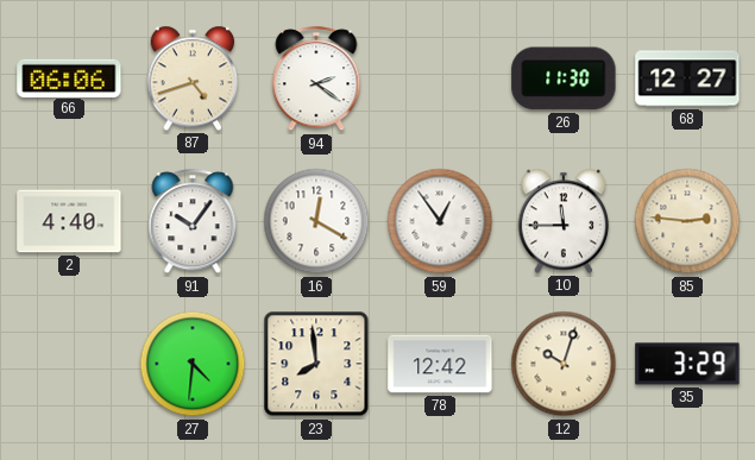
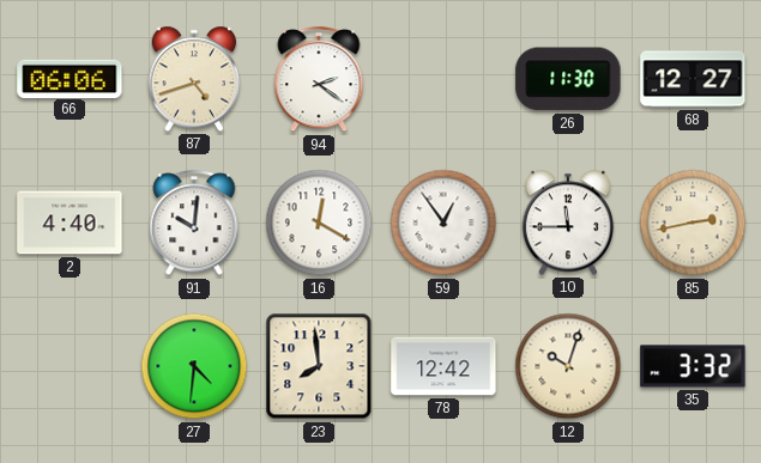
91: 10:06 -> 10:01 (194, 224)
85: 2:46 -> 2:43 (693, 223)
35: 3:29 -> 3:32 (693, 366)
